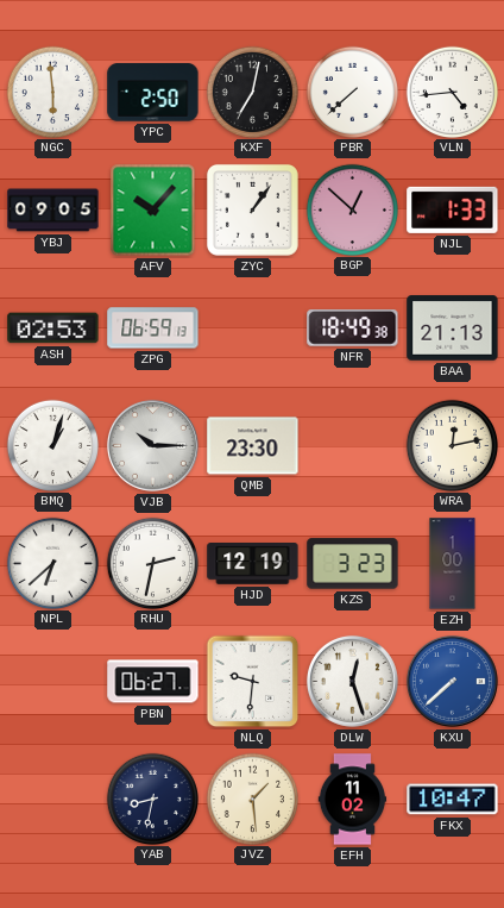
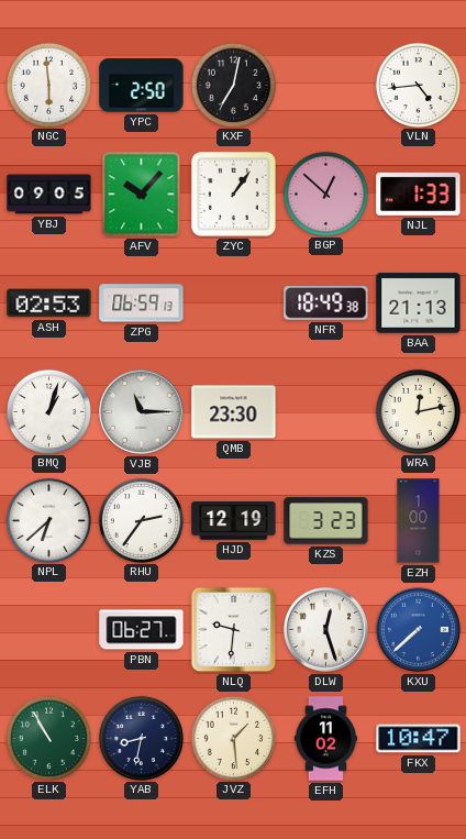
PBR: 7:38 -> none (352, 92)
VJB: 10:15 -> 11:15 (141, 411)
RHU: 2:32 -> 2:36 (141, 520)
ELK: none -> 10:55 (48, 738)
